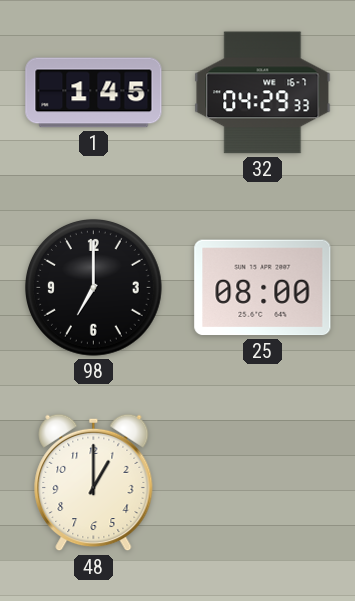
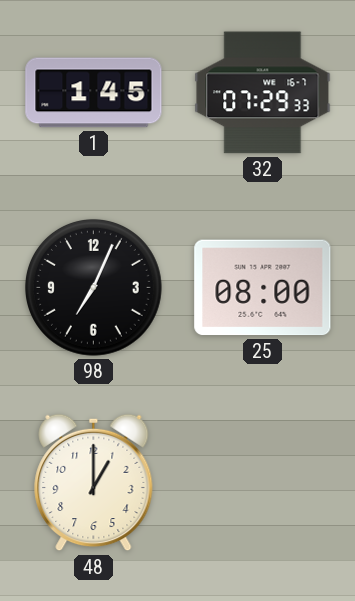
32: 04:29 -> 07:29 (263, 93)
98: 7:00 -> 7:04 (93, 287)
